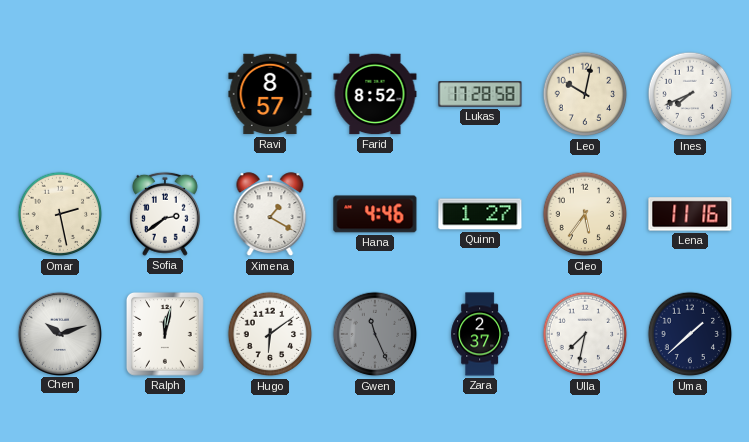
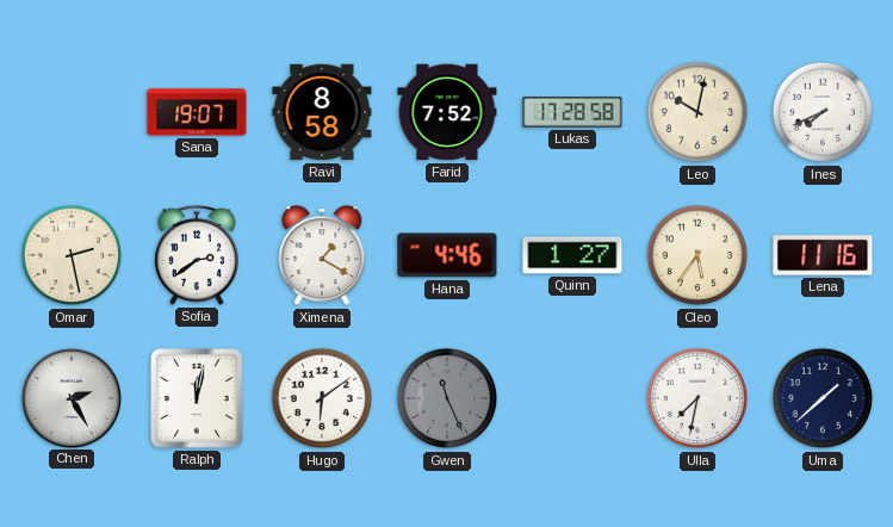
Sana: none -> 19:07 (197, 112)
Ravi: 8:57 -> 8:58 (322, 112)
Farid: 8:52 -> 7:52 (447, 112)
Chen: 10:12 -> 2:25 (70, 397)
Zara: 2:37 -> none (480, 334)
